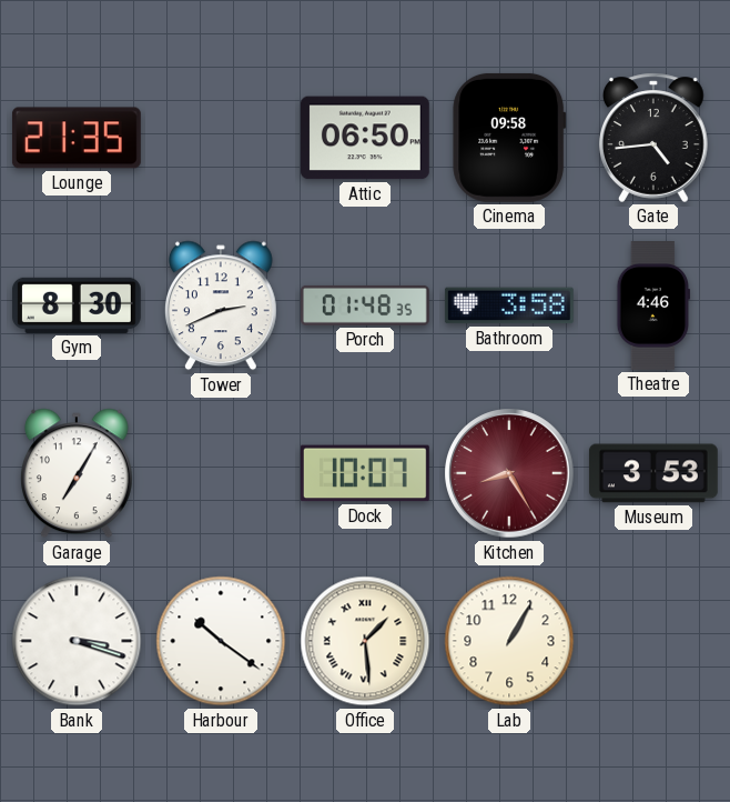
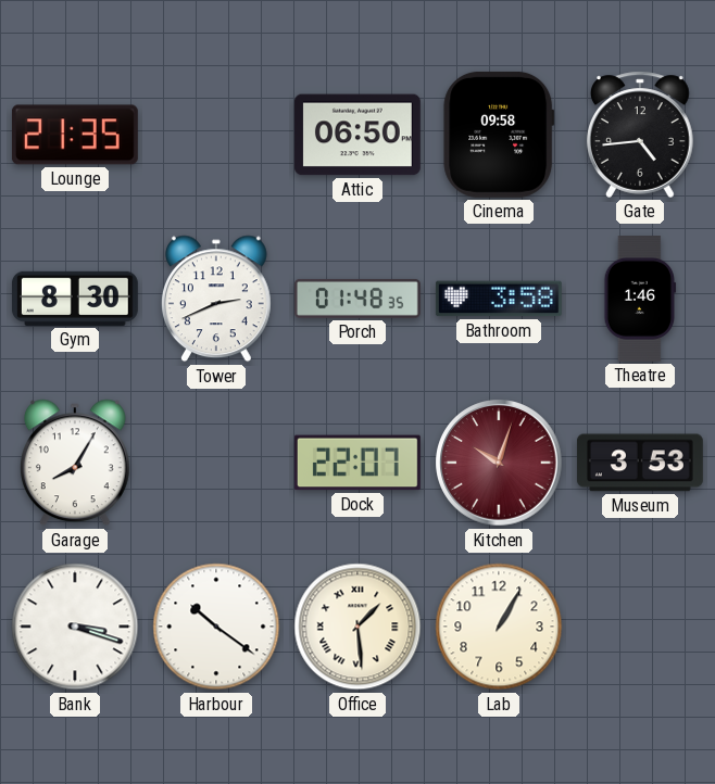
Theatre: 4:46 -> 1:46 (640, 300)
Garage: 7:05 -> 8:05 (75, 463)
Dock: 10:07 -> 22:07 (357, 463)
Kitchen: 8:25 -> 10:03 (499, 463)
